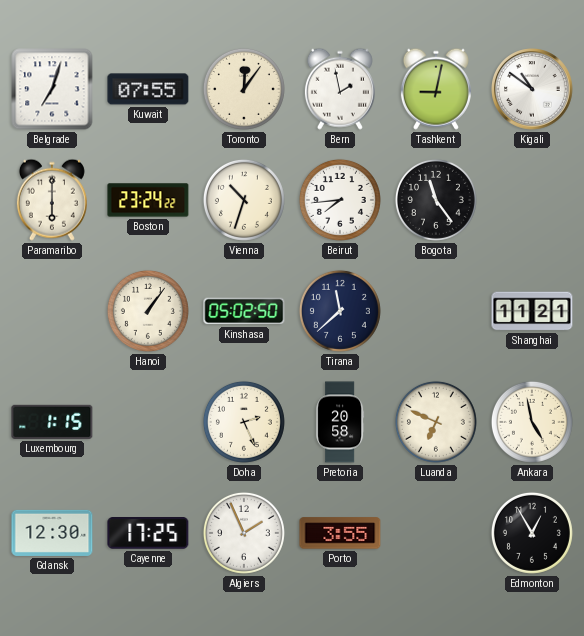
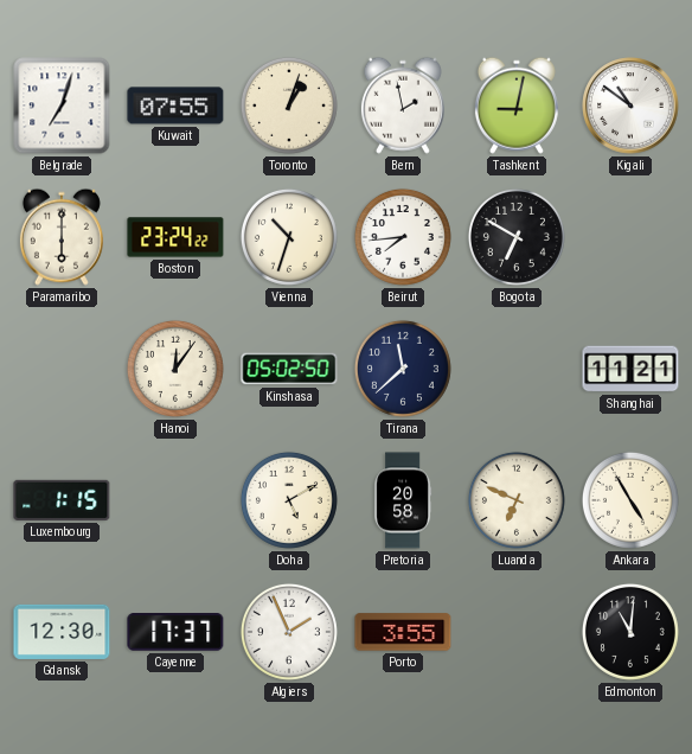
Toronto: 12:06 -> 1:03 (289, 106)
Bogota: 11:24 -> 6:50 (517, 237)
Hanoi: 1:06 -> 12:06 (175, 369)
Doha: 2:26 -> 5:10 (289, 500)
Ankara: 4:58 -> 4:55 (630, 500)
Cayenne: 17:25 -> 17:37 (175, 633)
Edmonton: 12:55 -> 11:01 (630, 632)
